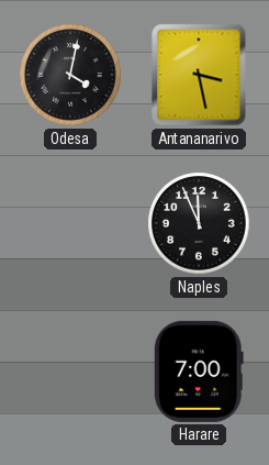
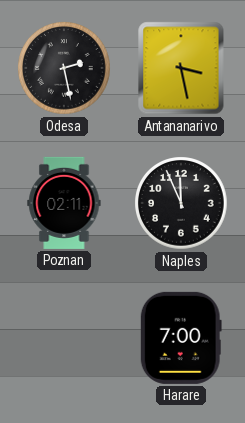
Odesa: 4:02 -> 2:28 (64, 68)
Poznan: none -> 02:11 (64, 203)
